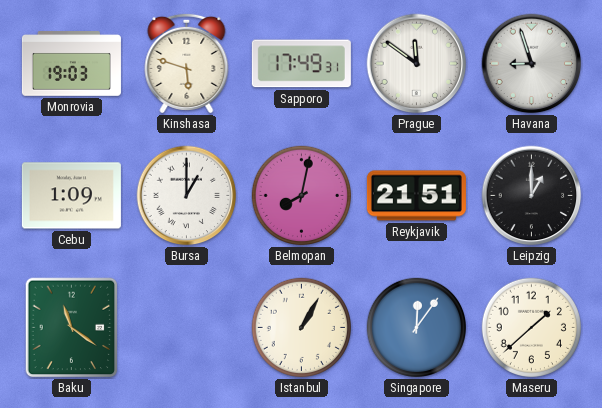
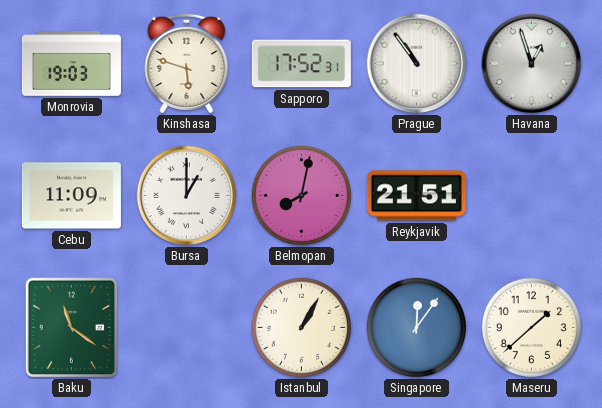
Sapporo: 17:49 -> 17:52 (301, 64)
Prague: 11:51 -> 10:54 (417, 64)
Havana: 8:57 -> 12:57 (532, 64)
Cebu: 1:09 -> 11:09 (71, 196)
Leipzig: 1:00 -> none (532, 196)
